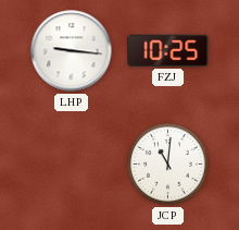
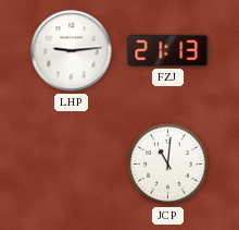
LHP: 9:16 -> 9:14 (72, 51)
FZJ: 10:25 -> 21:13 (168, 50)
